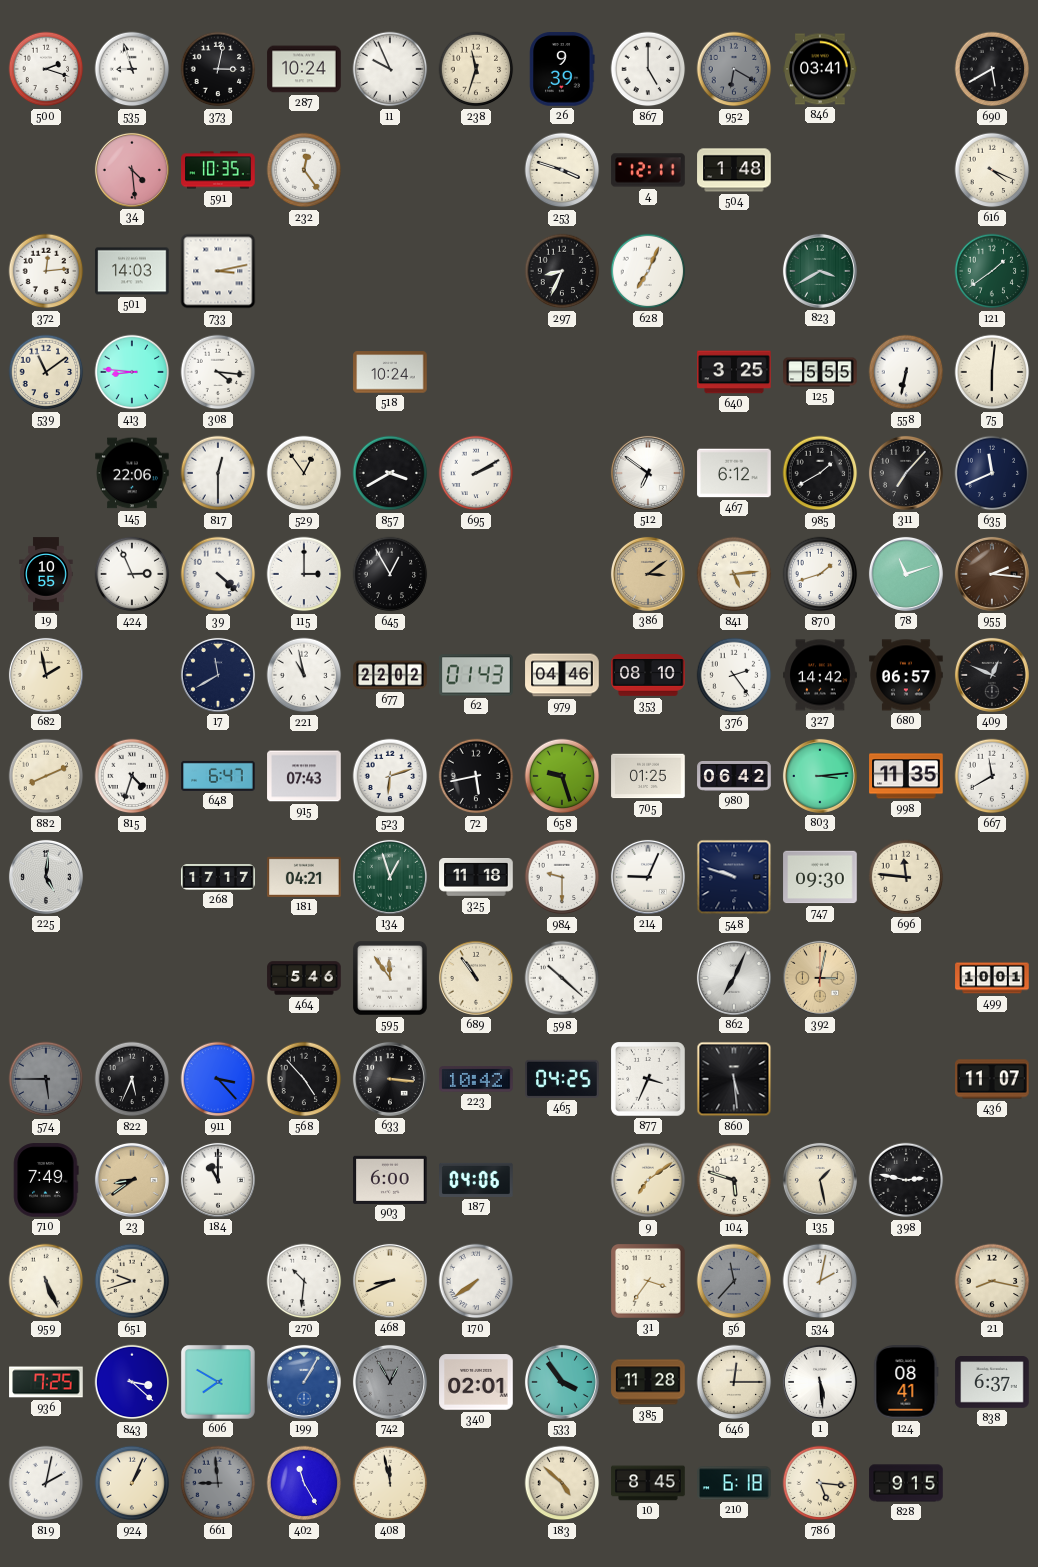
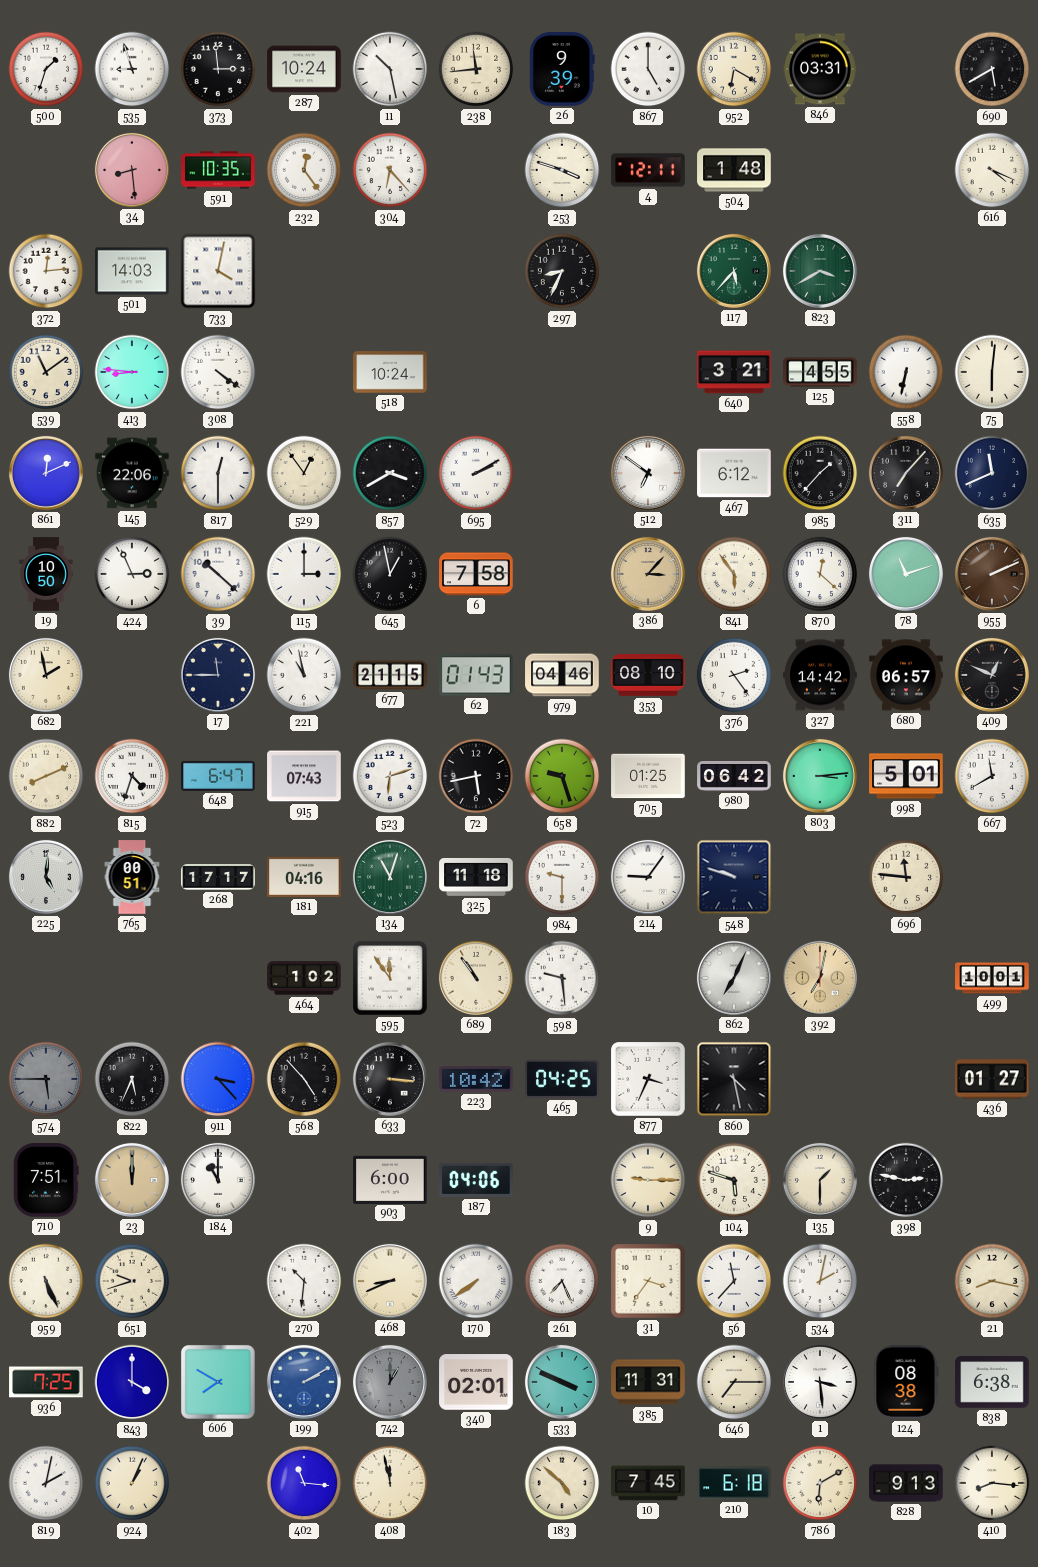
500: 2:18 -> 1:33 (46, 69)
373: 3:02 -> 2:59 (218, 69)
11: 9:56 -> 10:28 (390, 69)
238: 11:33 -> 11:44 (476, 69)
952 dial: grey -> cream (734, 69)
846: 03:41 -> 03:31 (820, 69)
34: 4:29 -> 8:29 (132, 170)
304: none -> 6:23 (390, 170)
733: 3:13 -> 4:02 (218, 271)
628: 7:04 -> none (648, 271)
117: none -> 5:37 (734, 271)
121: 1:39 -> none (992, 271)
308: 4:16 -> 4:21 (218, 372)
640: 3:25 -> 3:21 (734, 372)
125: 5:55 -> 4:55 (820, 372)
861: none -> 12:11 (46, 473)
985: 1:40 -> 1:37 (820, 473)
19: 10:55 -> 10:50 (46, 574)
39: 4:22 -> 10:22 (218, 574)
645: 12:55 -> 12:58 (390, 574)
6: none -> 7:58 (476, 574)
386: 3:09 -> 3:07 (648, 574)
841: 5:14 -> 5:54 (734, 574)
870: 1:42 -> 12:22 (820, 574)
955: 2:16 -> 2:11 (992, 574)
17: 11:40 -> 11:45 (218, 675)
677: 22:02 -> 21:15 (390, 675)
998: 11:35 -> 5:01 (906, 776)
765: none -> 00:51 (132, 877)
181: 04:21 -> 04:16 (304, 877)
134: 12:57 -> 11:03 (390, 877)
214: 9:04 -> 9:06 (648, 877)
747: 09:30 -> none (820, 877)
464: 5:46 -> 1:02 (304, 978)
598: 10:22 -> 9:29 (562, 978)
392: 3:02 -> 7:02 (820, 978)
860: 5:29 -> 4:28 (734, 1079)
436: 11:07 -> 01:27 (992, 1079)
710: 7:49 -> 7:51 (46, 1180)
23: 8:39 -> 12:00 (132, 1180)
9: 7:09 -> 9:15 (648, 1180)
135: 1:28 -> 1:30 (820, 1180)
261: none -> 7:26 (562, 1281)
56 dial: grey -> white (734, 1281)
843: 3:22 -> 4:00 (132, 1382)
199: 1:05 -> 2:10 (304, 1382)
742: 12:55 -> 1:00 (390, 1382)
533: 3:54 -> 3:49 (562, 1382)
385: 11:28 -> 11:31 (648, 1382)
646: 12:15 -> 7:15 (734, 1382)
1: 5:29 -> 3:29 (820, 1382)
124: 08:41 -> 08:38 (906, 1382)
838: 6:37 -> 6:38 (992, 1382)
661: 8:59 -> none (218, 1483)
402: 11:25 -> 11:16 (304, 1483)
10: 8:45 -> 7:45 (648, 1483)
786: 5:16 -> 6:10 (820, 1483)
828: 9:15 -> 9:13 (906, 1483)
410: none -> 8:16 (992, 1483)
